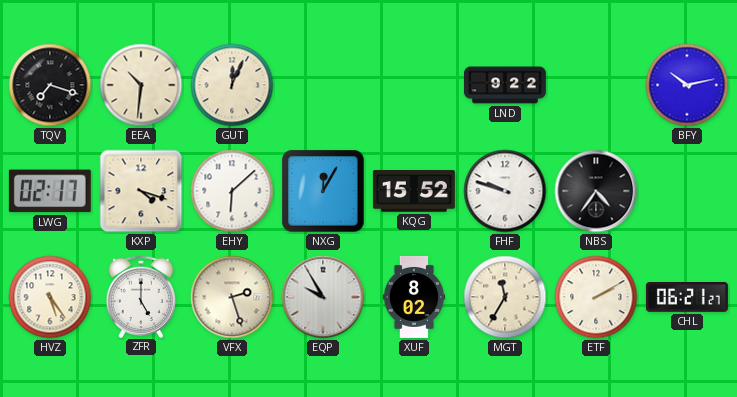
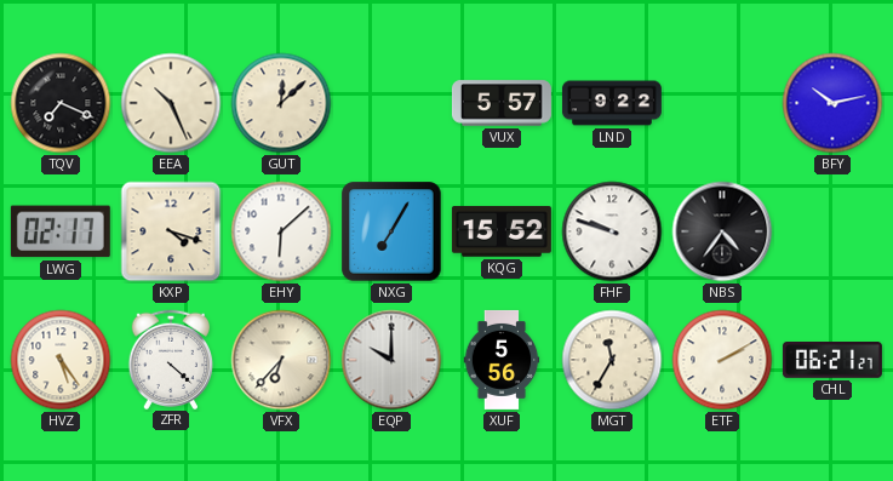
TQV: 7:18 -> 7:19 (61, 103)
EEA: 10:31 -> 10:26 (171, 103)
GUT: 12:04 -> 12:08 (281, 103)
VUX: none -> 5:57 (502, 103)
NXG: 12:05 -> 7:05 (391, 231)
ZFR: 5:00 -> 4:22 (171, 359)
VFX: 2:27 -> 6:37 (281, 360)
EQP: 9:55 -> 10:00 (391, 360)
XUF: 8:02 -> 5:56 (502, 360)
